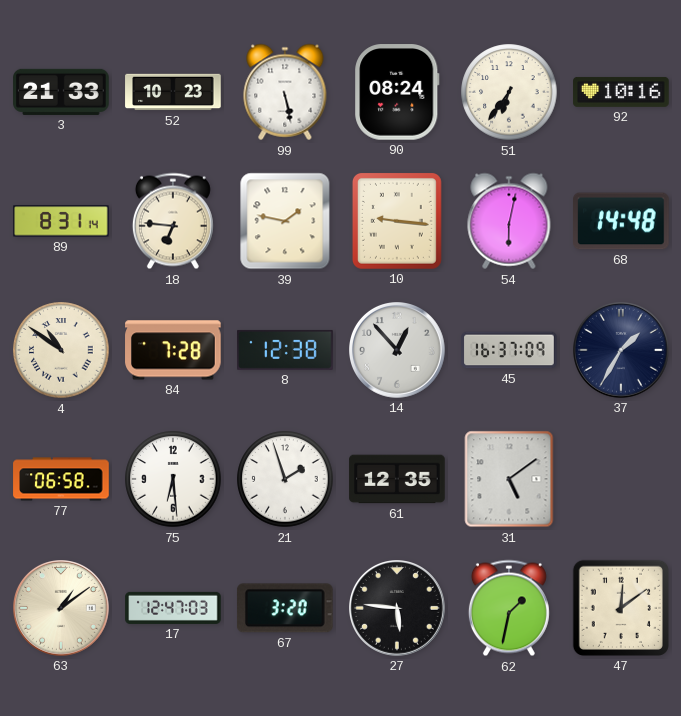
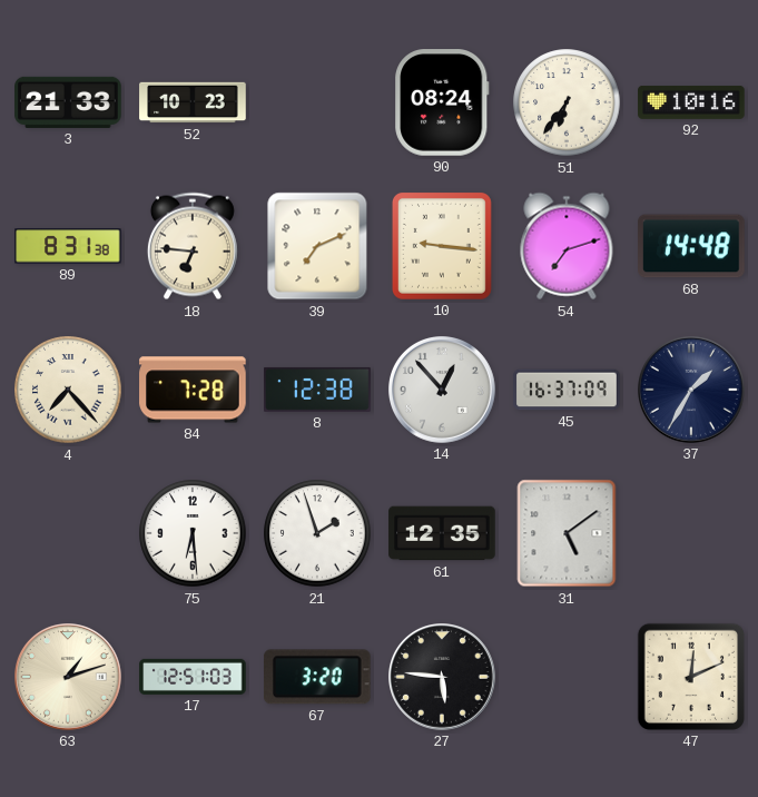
99: 5:28 -> none (285, 92)
89: 8:31:14 -> 8:31:38 (68, 246)
39: 1:47 -> 7:11 (317, 246)
54: 6:02 -> 7:12 (567, 246)
4: 10:51 -> 7:23 (68, 390)
77: 06:58 -> none (61, 479)
63: 1:09 -> 1:12 (69, 678)
17: 12:47 -> 12:51 (193, 677)
62: 1:32 -> none (509, 608)
47: 12:09 -> 12:11 (691, 677)
